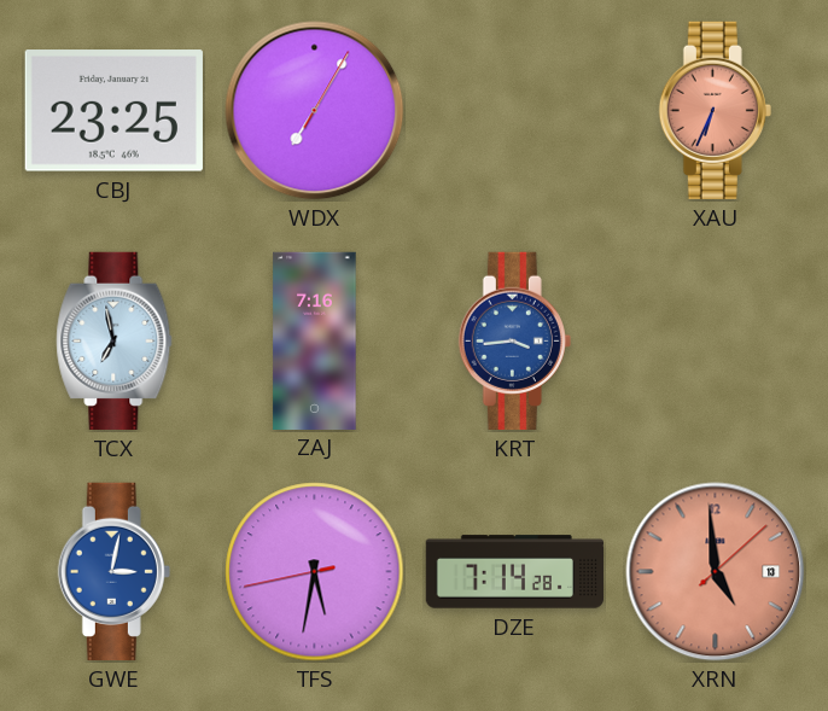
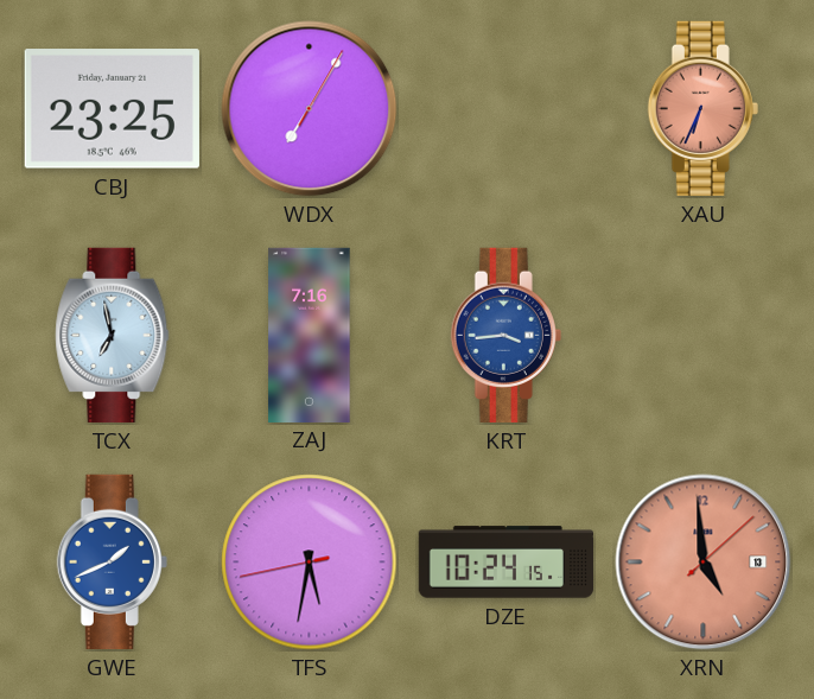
GWE: 3:02 -> 1:41 (112, 561)
DZE: 7:14 -> 10:24 (505, 563)
